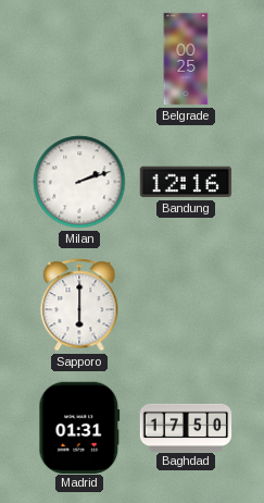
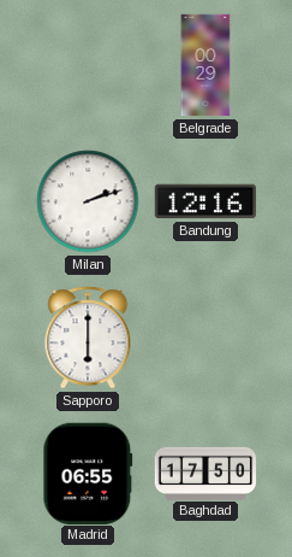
Belgrade: 00:25 -> 00:29 (205, 65)
Madrid: 01:31 -> 06:55 (88, 473)
